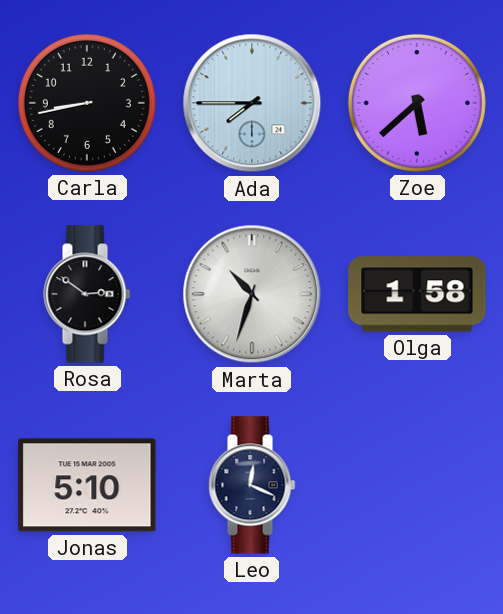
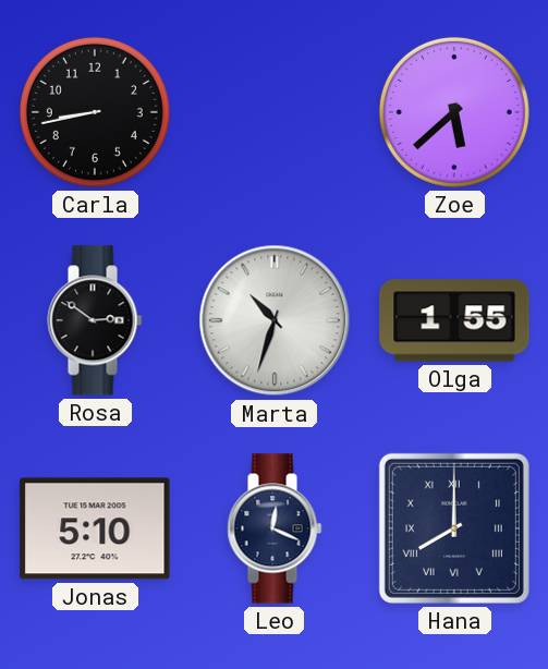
Ada: 7:45 -> none (252, 103)
Olga: 1:58 -> 1:55 (454, 320)
Hana: none -> 8:00 (454, 528)
